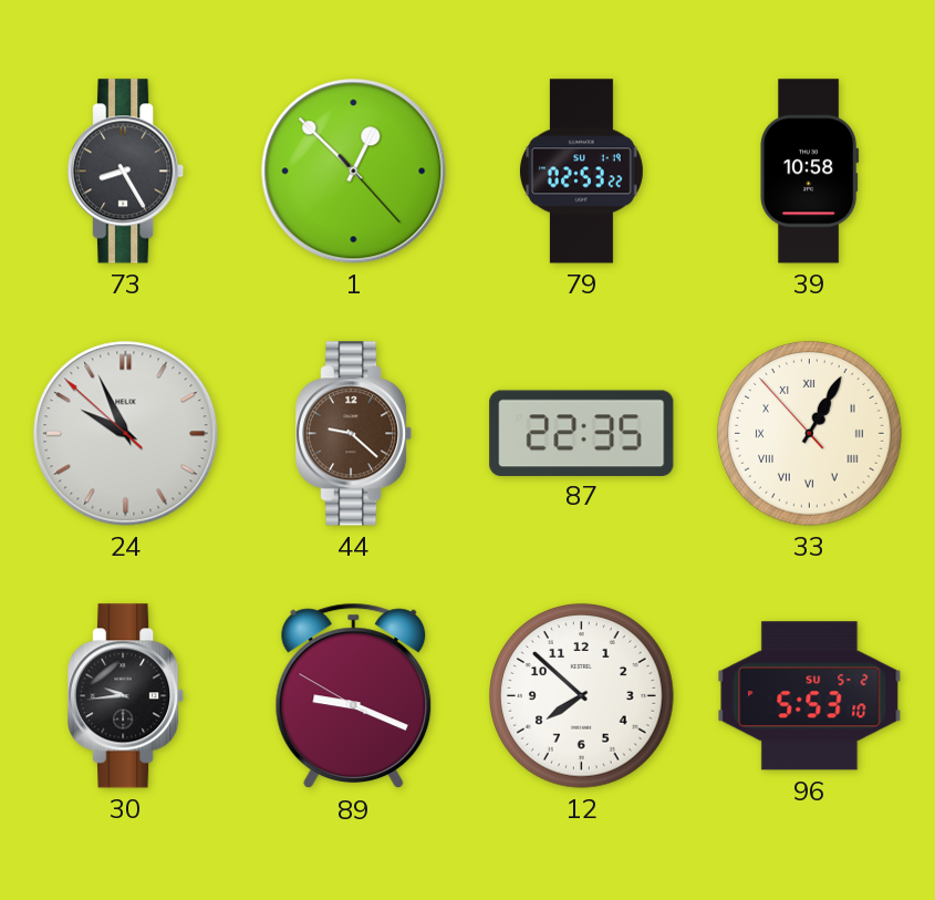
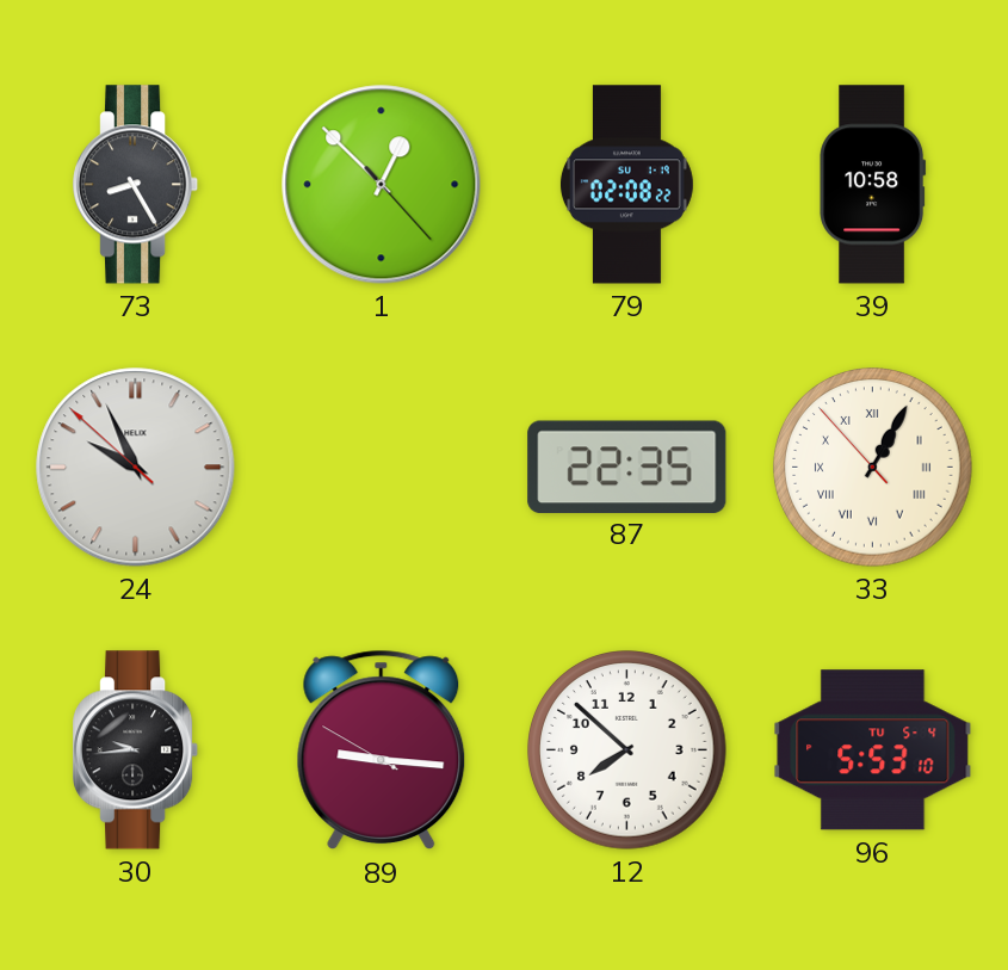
79: 02:53 -> 02:08 (626, 185)
44: 9:22 -> none (355, 434)
89: 9:18 -> 9:15 (382, 750)
96 date: SU 5-2 -> TU 5-4 (873, 750)
